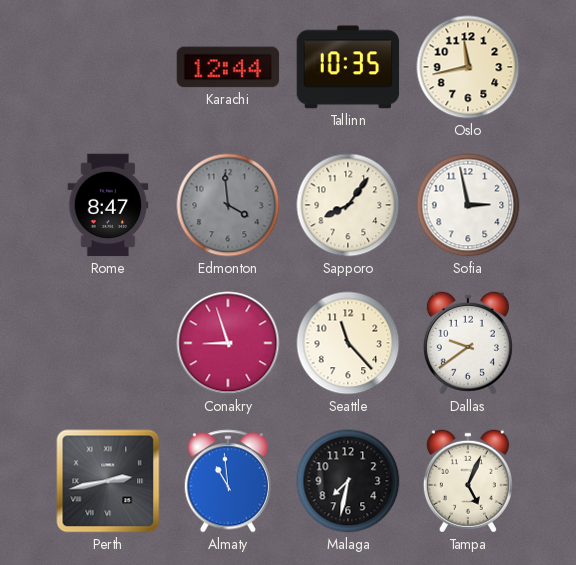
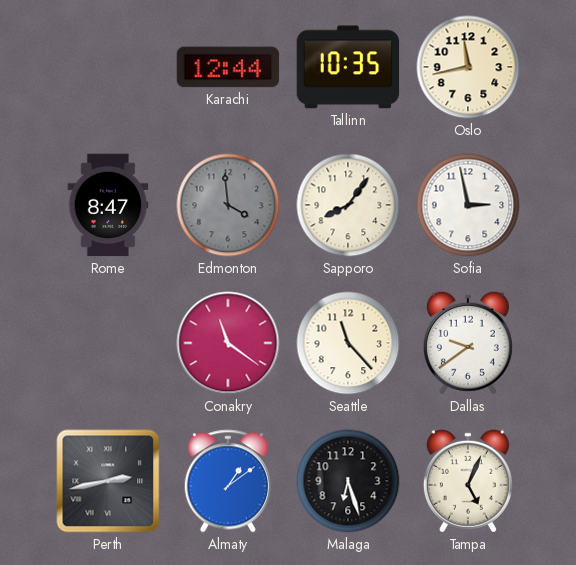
Conakry: 8:57 -> 11:21 (228, 343)
Almaty: 10:59 -> 1:09 (227, 481)
Malaga: 7:32 -> 6:27 (348, 481)
